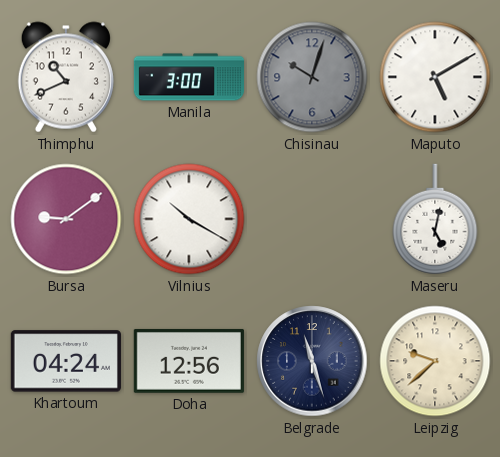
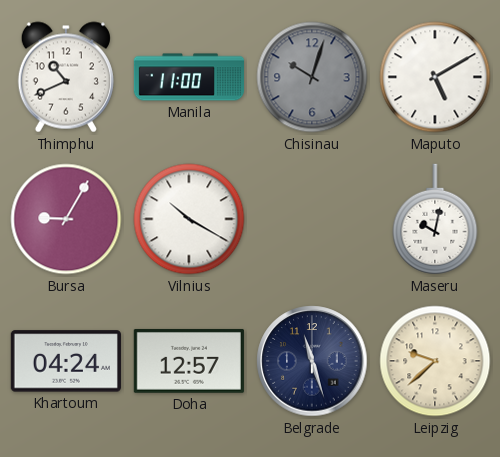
Manila: 3:00 -> 11:00 (189, 77)
Bursa: 9:09 -> 9:05 (66, 219)
Maseru: 5:02 -> 10:02 (435, 219)
Doha: 12:56 -> 12:57 (189, 361)
